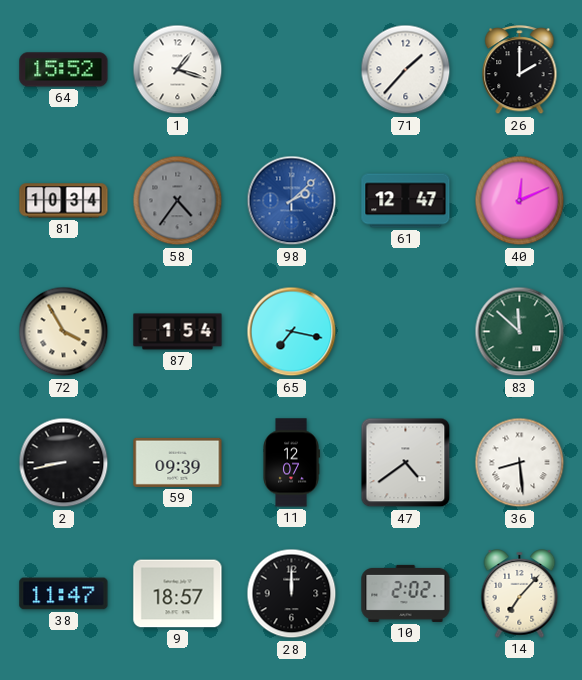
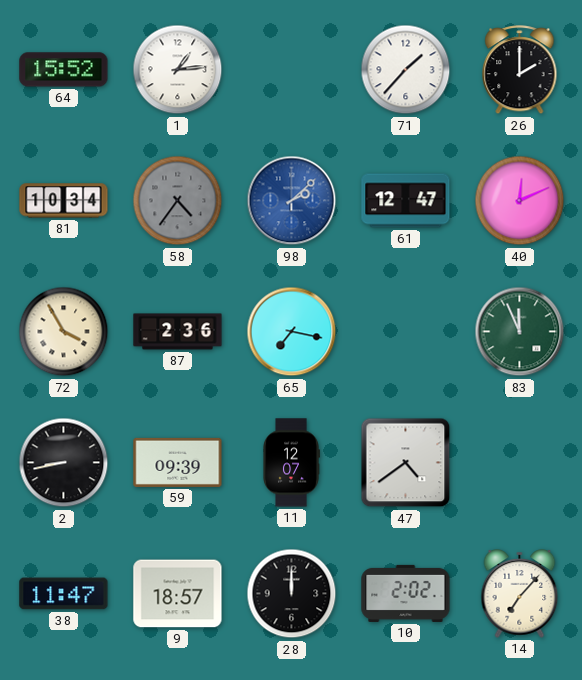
1: 1:18 -> 1:14 (178, 70)
87: 1:54 -> 2:36 (178, 332)
83: 11:52 -> 11:56 (520, 332)
36: 8:29 -> none (520, 463)
